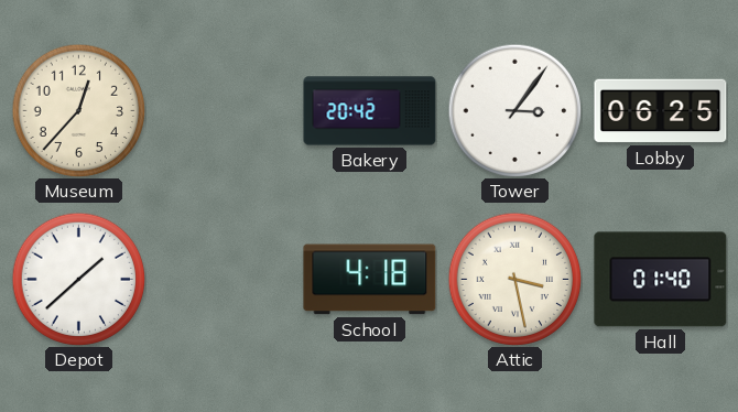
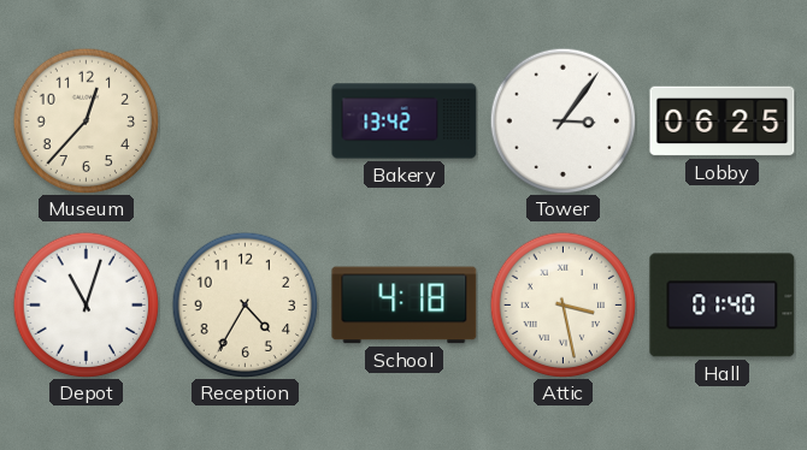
Bakery: 20:42 -> 13:42 (405, 122)
Depot: 1:38 -> 11:03 (86, 304)
Reception: none -> 4:35 (245, 304)
